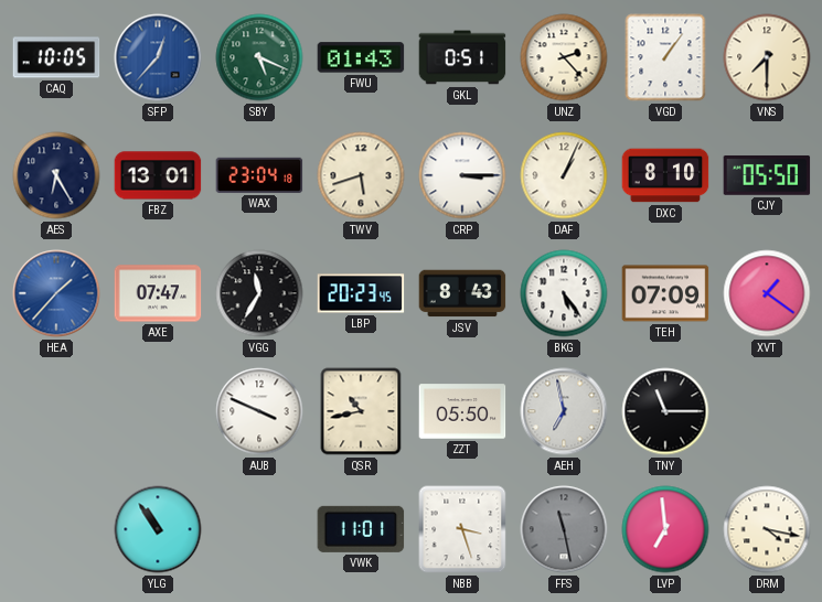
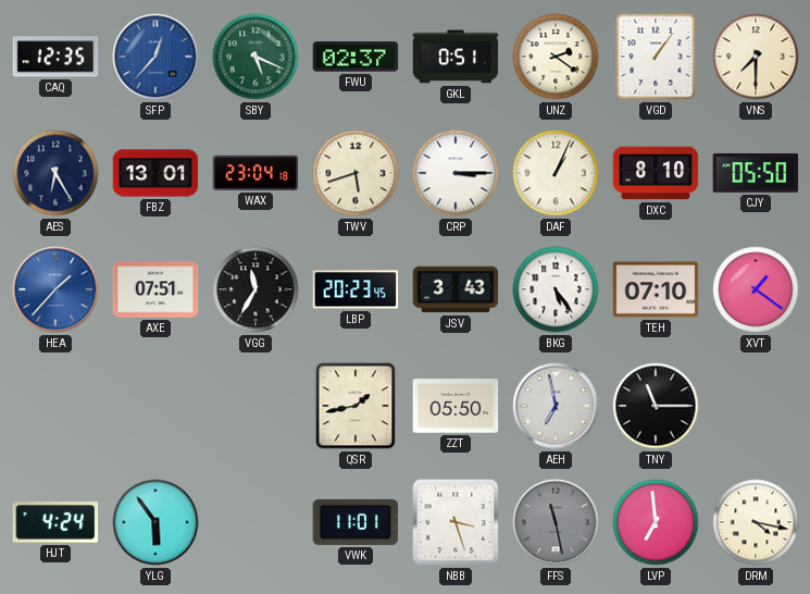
CAQ: 10:05 -> 12:35 (55, 57)
FWU: 01:43 -> 02:37 (356, 57)
UNZ: 2:23 -> 2:21 (556, 57)
AXE: 07:47 -> 07:51 (155, 289)
JSV: 8:43 -> 3:43 (456, 289)
TEH: 07:09 -> 07:10 (656, 289)
AUB: 3:49 -> none (259, 411)
QSR: 10:43 -> 1:43 (356, 406)
HJT: none -> 4:24 (55, 522)
YLG: 10:54 -> 5:54 (155, 522)
